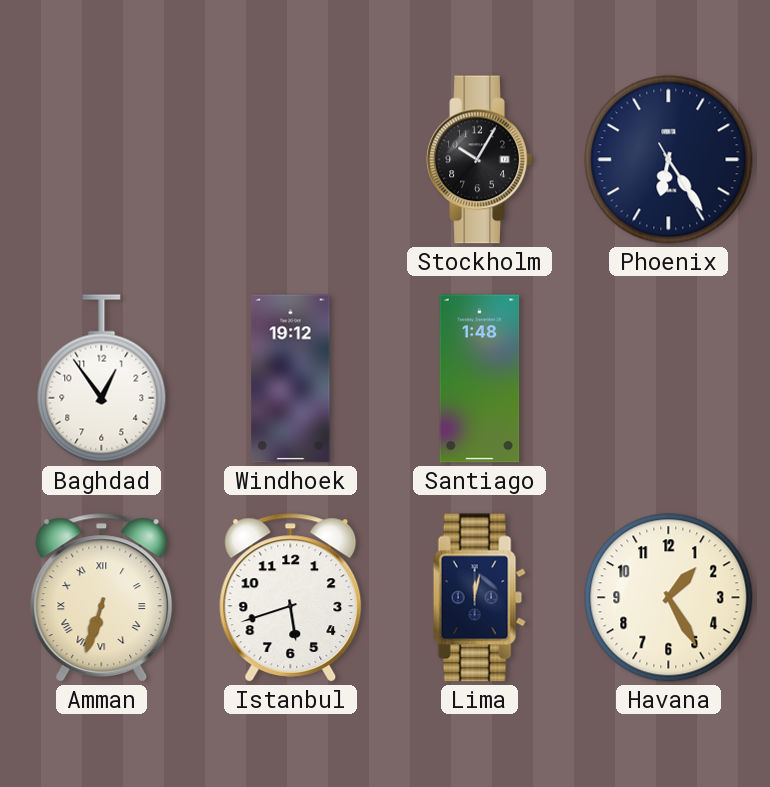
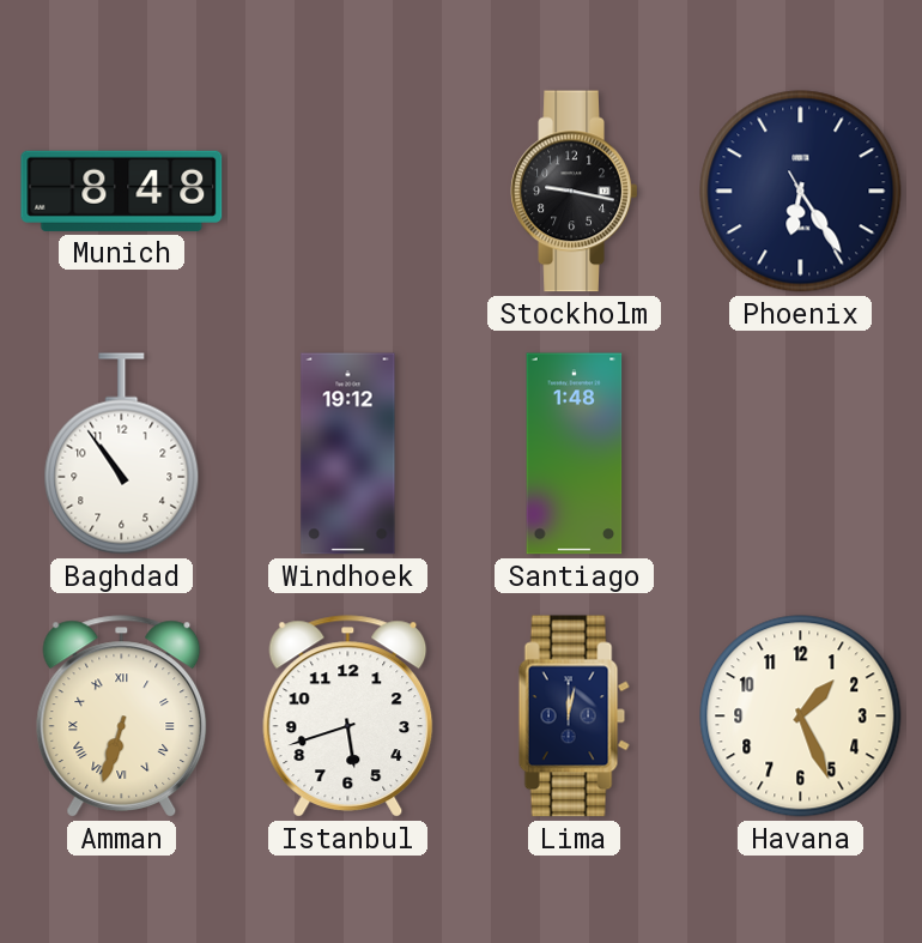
Munich: none -> 8:48 (122, 191)
Stockholm: 10:05 -> 9:17 (575, 192)
Baghdad: 12:54 -> 10:54 (122, 454)
Havana: 1:25 -> 1:26 (801, 717)
